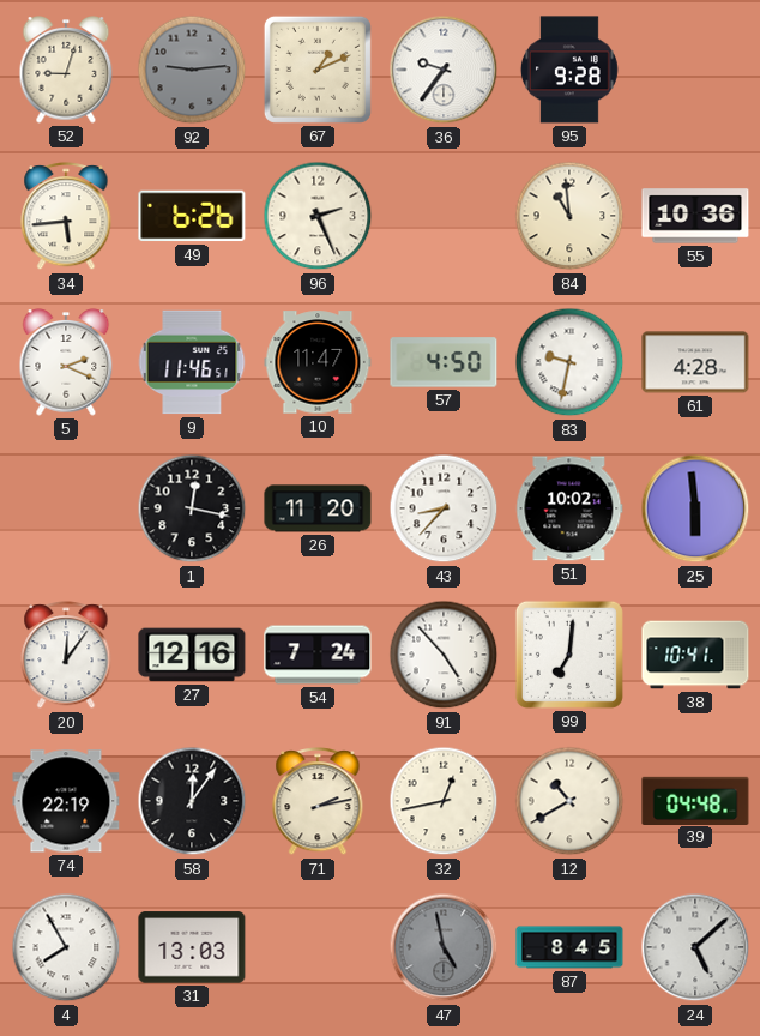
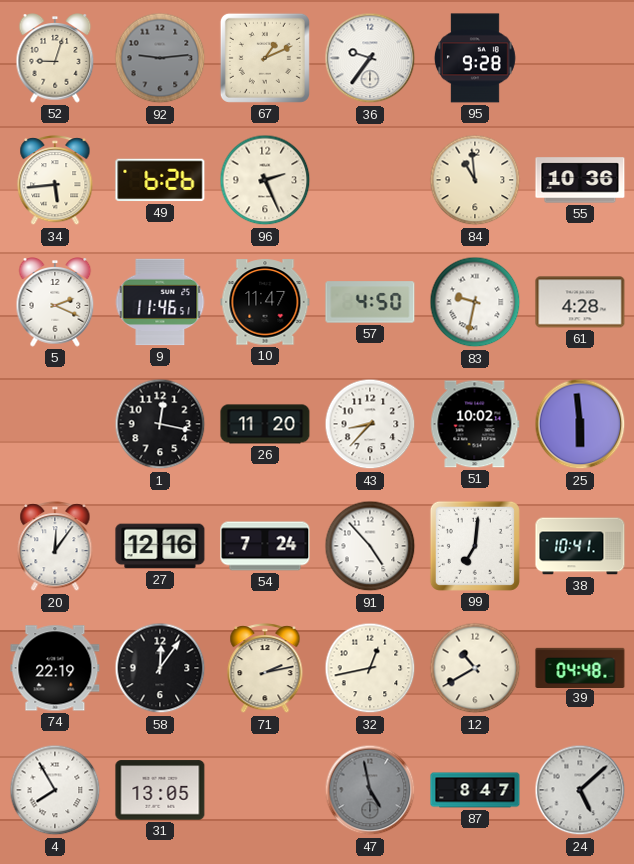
31: 13:03 -> 13:05 (160, 790)
87: 8:45 -> 8:47 (475, 790)
